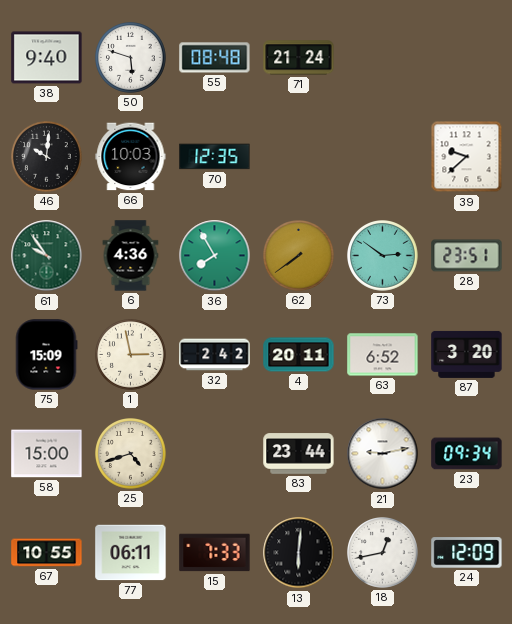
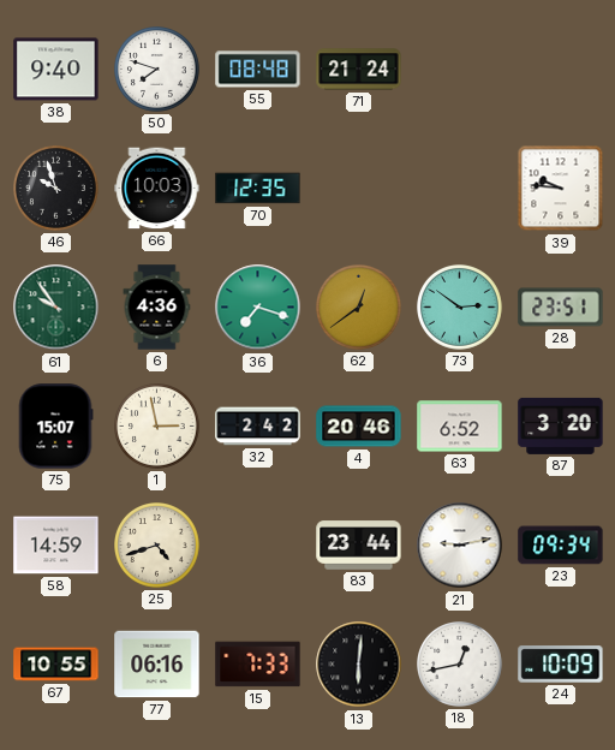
50: 5:48 -> 7:48 (157, 70)
46: 10:01 -> 9:57 (56, 189)
39: 9:38 -> 9:46 (561, 189)
36: 7:55 -> 7:18 (258, 308)
62: 7:39 -> 12:39 (359, 308)
75: 15:09 -> 15:07 (55, 427)
4: 20:11 -> 20:46 (359, 427)
58: 15:00 -> 14:59 (56, 546)
77: 06:11 -> 06:16 (157, 665)
24: 12:09 -> 10:09 (561, 665)
